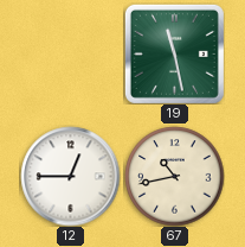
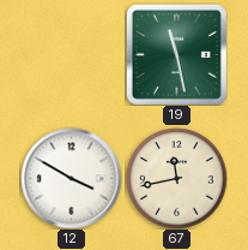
12: 12:45 -> 3:50 (71, 178)
67: 10:43 -> 11:43 (176, 178)
